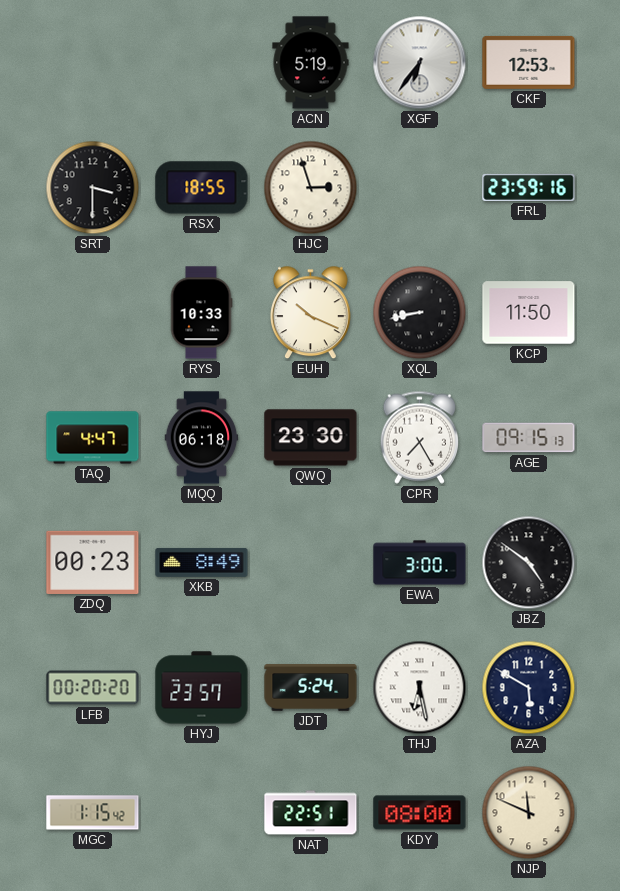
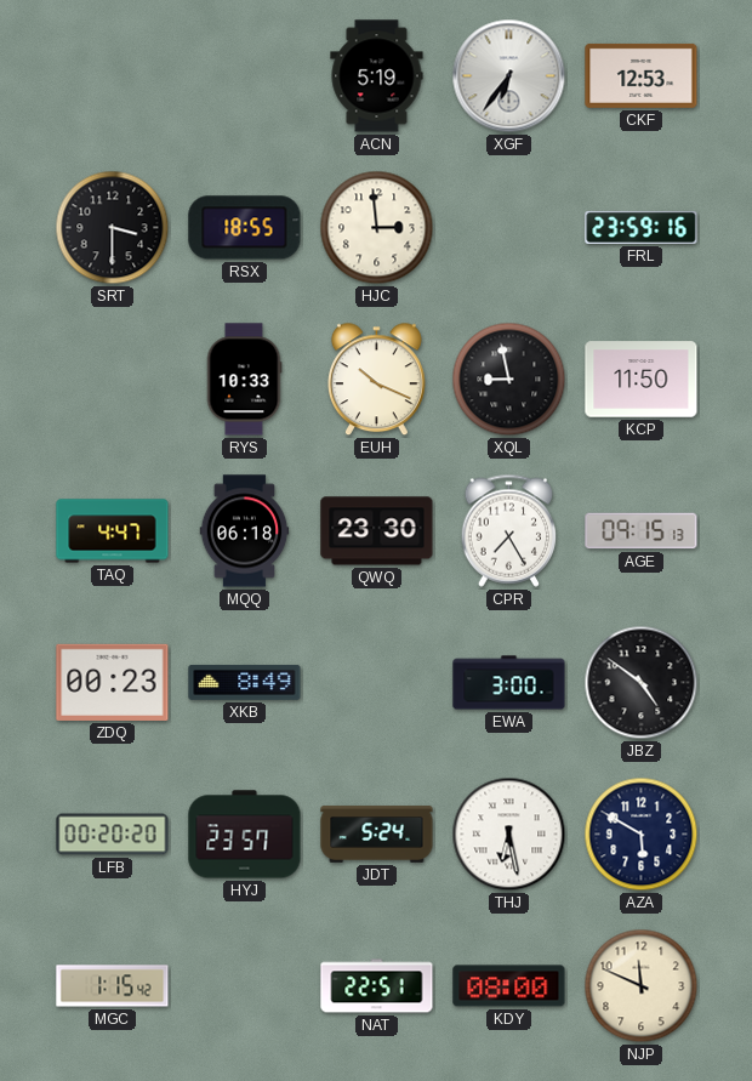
HJC: 2:57 -> 2:59 (377, 228)
XQL: 8:43 -> 8:58 (509, 380)
